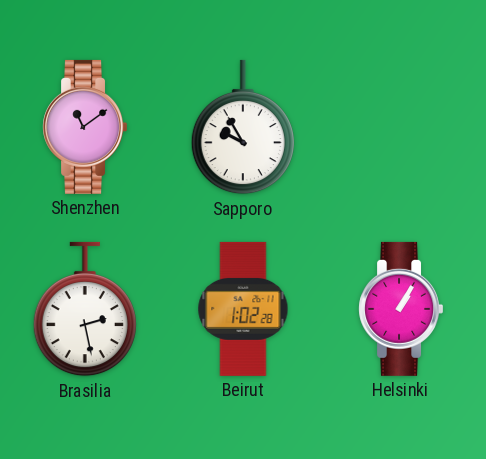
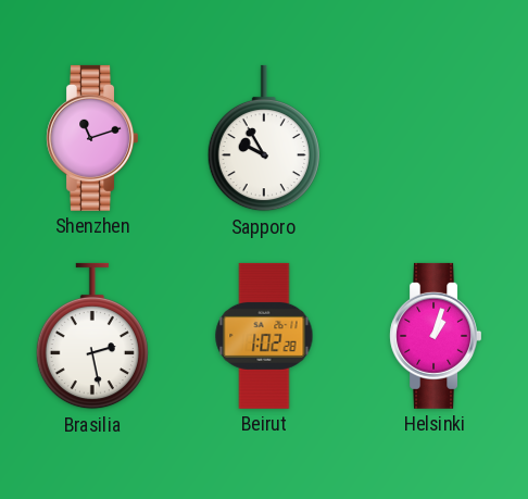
Shenzhen: 11:09 -> 11:12 (91, 138)
Helsinki: 1:05 -> 1:03 (435, 336)
